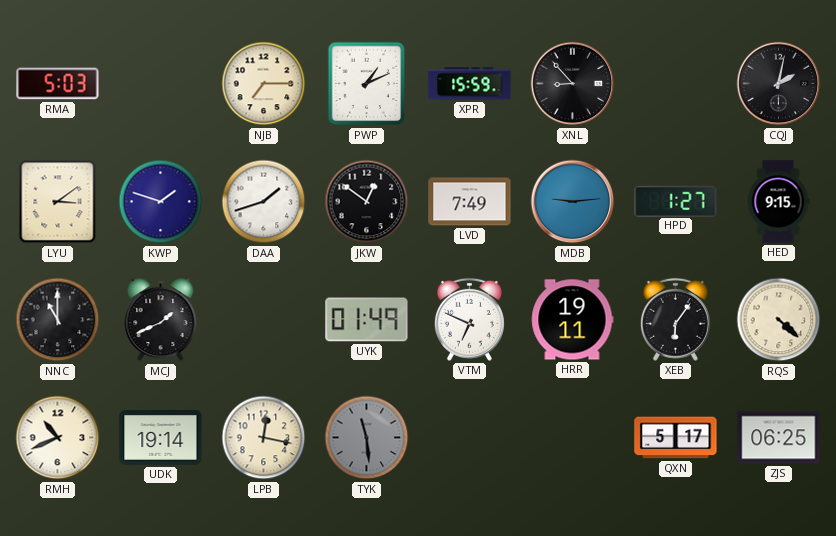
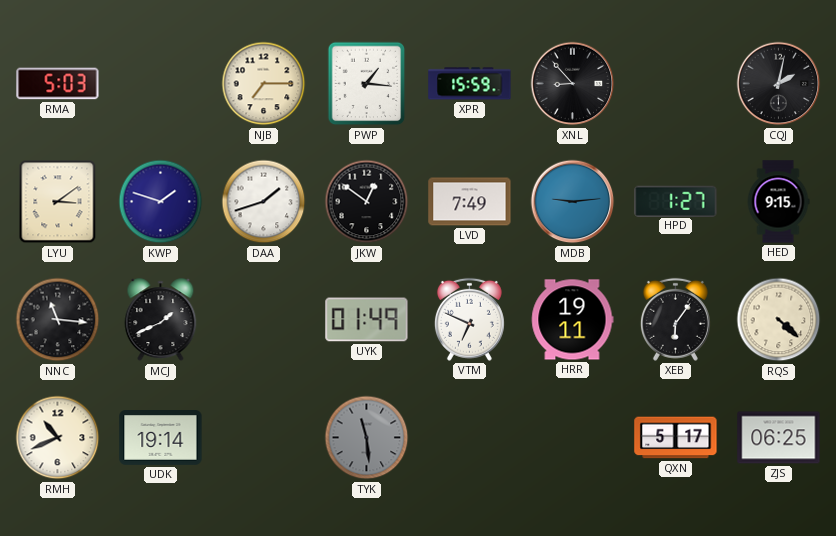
PWP: 1:11 -> 1:16 (367, 84)
NNC: 11:00 -> 11:16 (58, 320)
LPB: 12:17 -> none (264, 438)
